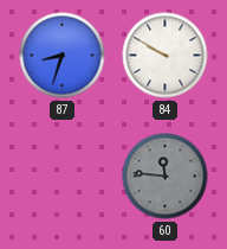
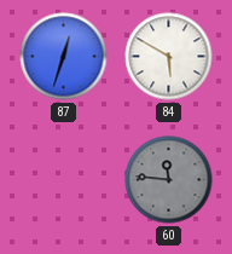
87: 8:33 -> 12:33 (64, 57)
84: 9:50 -> 5:50 (169, 57)
